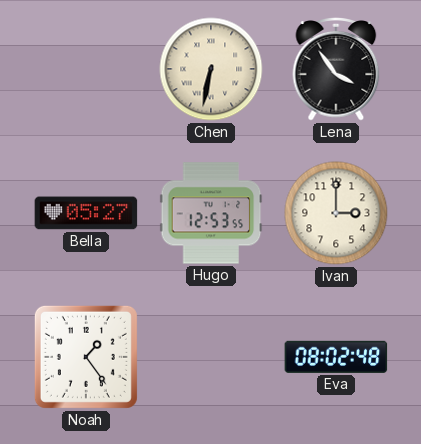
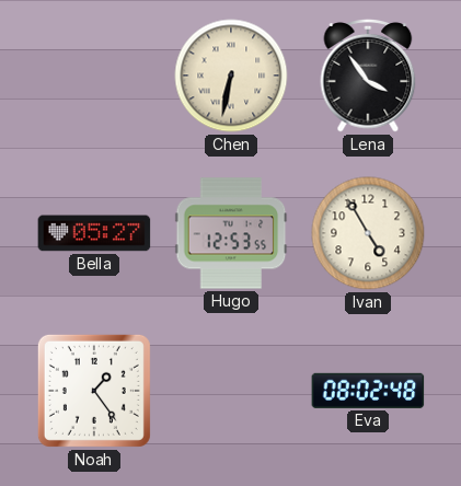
Ivan: 3:00 -> 4:55 (368, 233)
